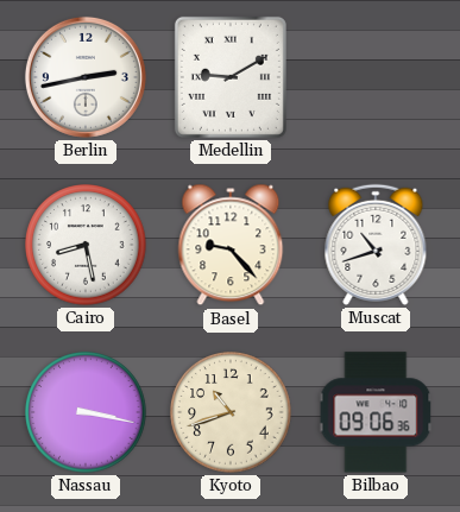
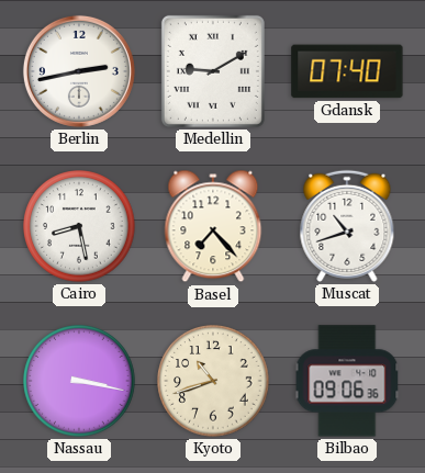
Gdansk: none -> 07:40 (347, 71)
Basel: 9:23 -> 7:23 (213, 226)
